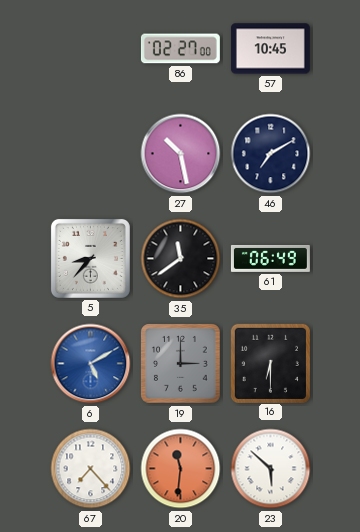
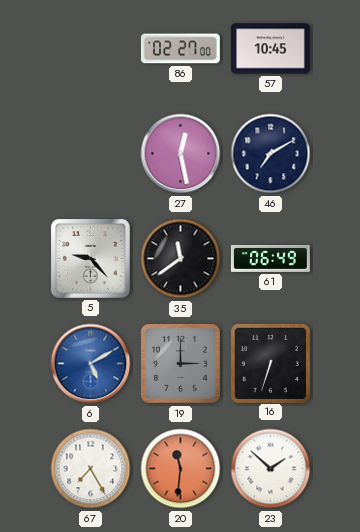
27: 10:28 -> 12:28 (181, 154)
5: 8:37 -> 9:23 (90, 258)
16: 6:30 -> 6:33 (270, 363)
67: 7:23 -> 7:25 (91, 469)
23: 5:52 -> 1:52 (271, 469)
